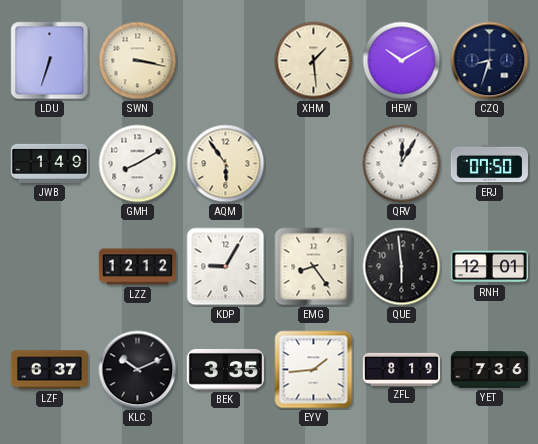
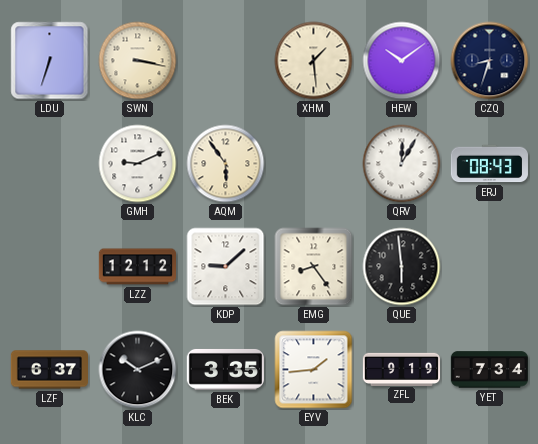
HEW: 10:10 -> 10:09 (402, 61)
JWB: 1:49 -> none (49, 163)
GMH: 8:10 -> 9:11 (138, 164)
ERJ: 07:50 -> 08:43 (489, 164)
KDP: 9:05 -> 9:08 (226, 267)
RNH: 12:01 -> none (489, 267)
ZFL: 8:19 -> 9:19 (401, 369)
YET: 7:36 -> 7:34 (489, 370)
